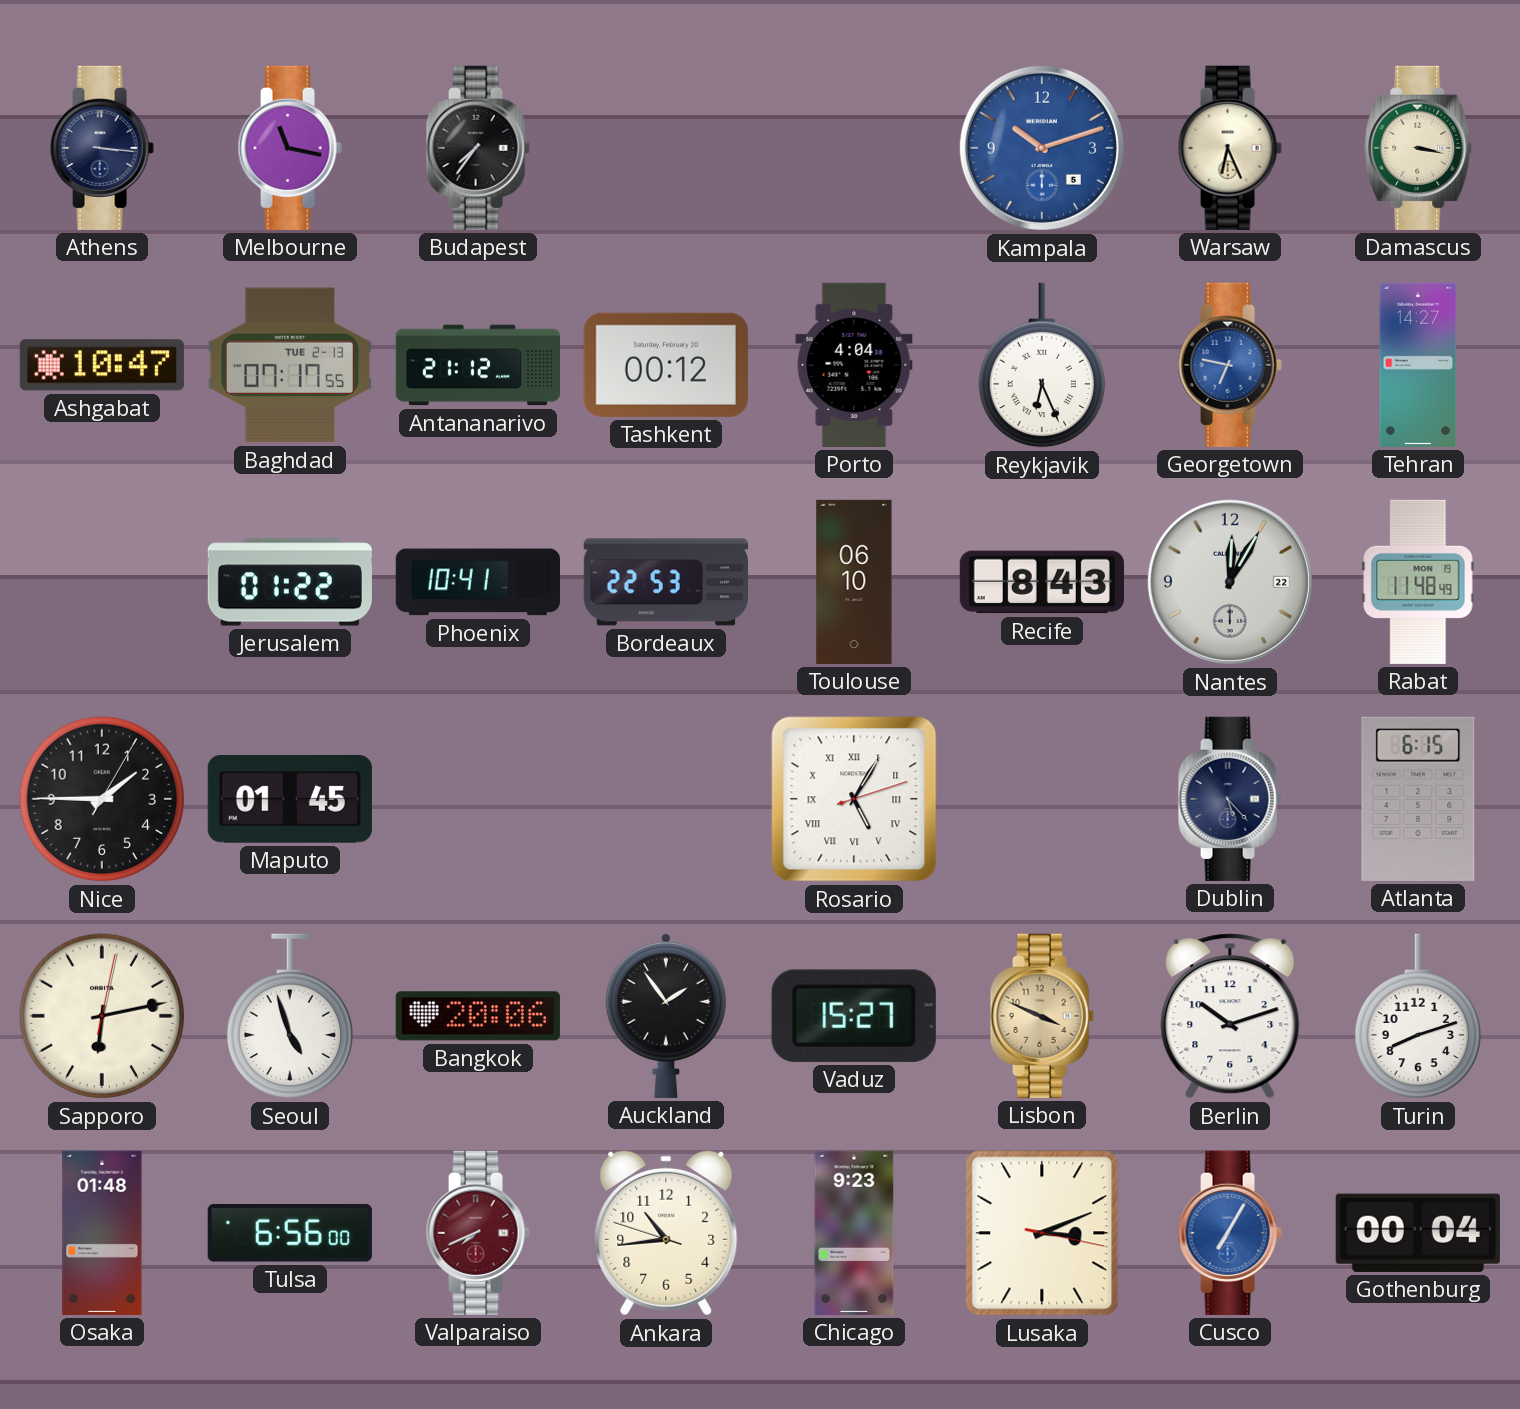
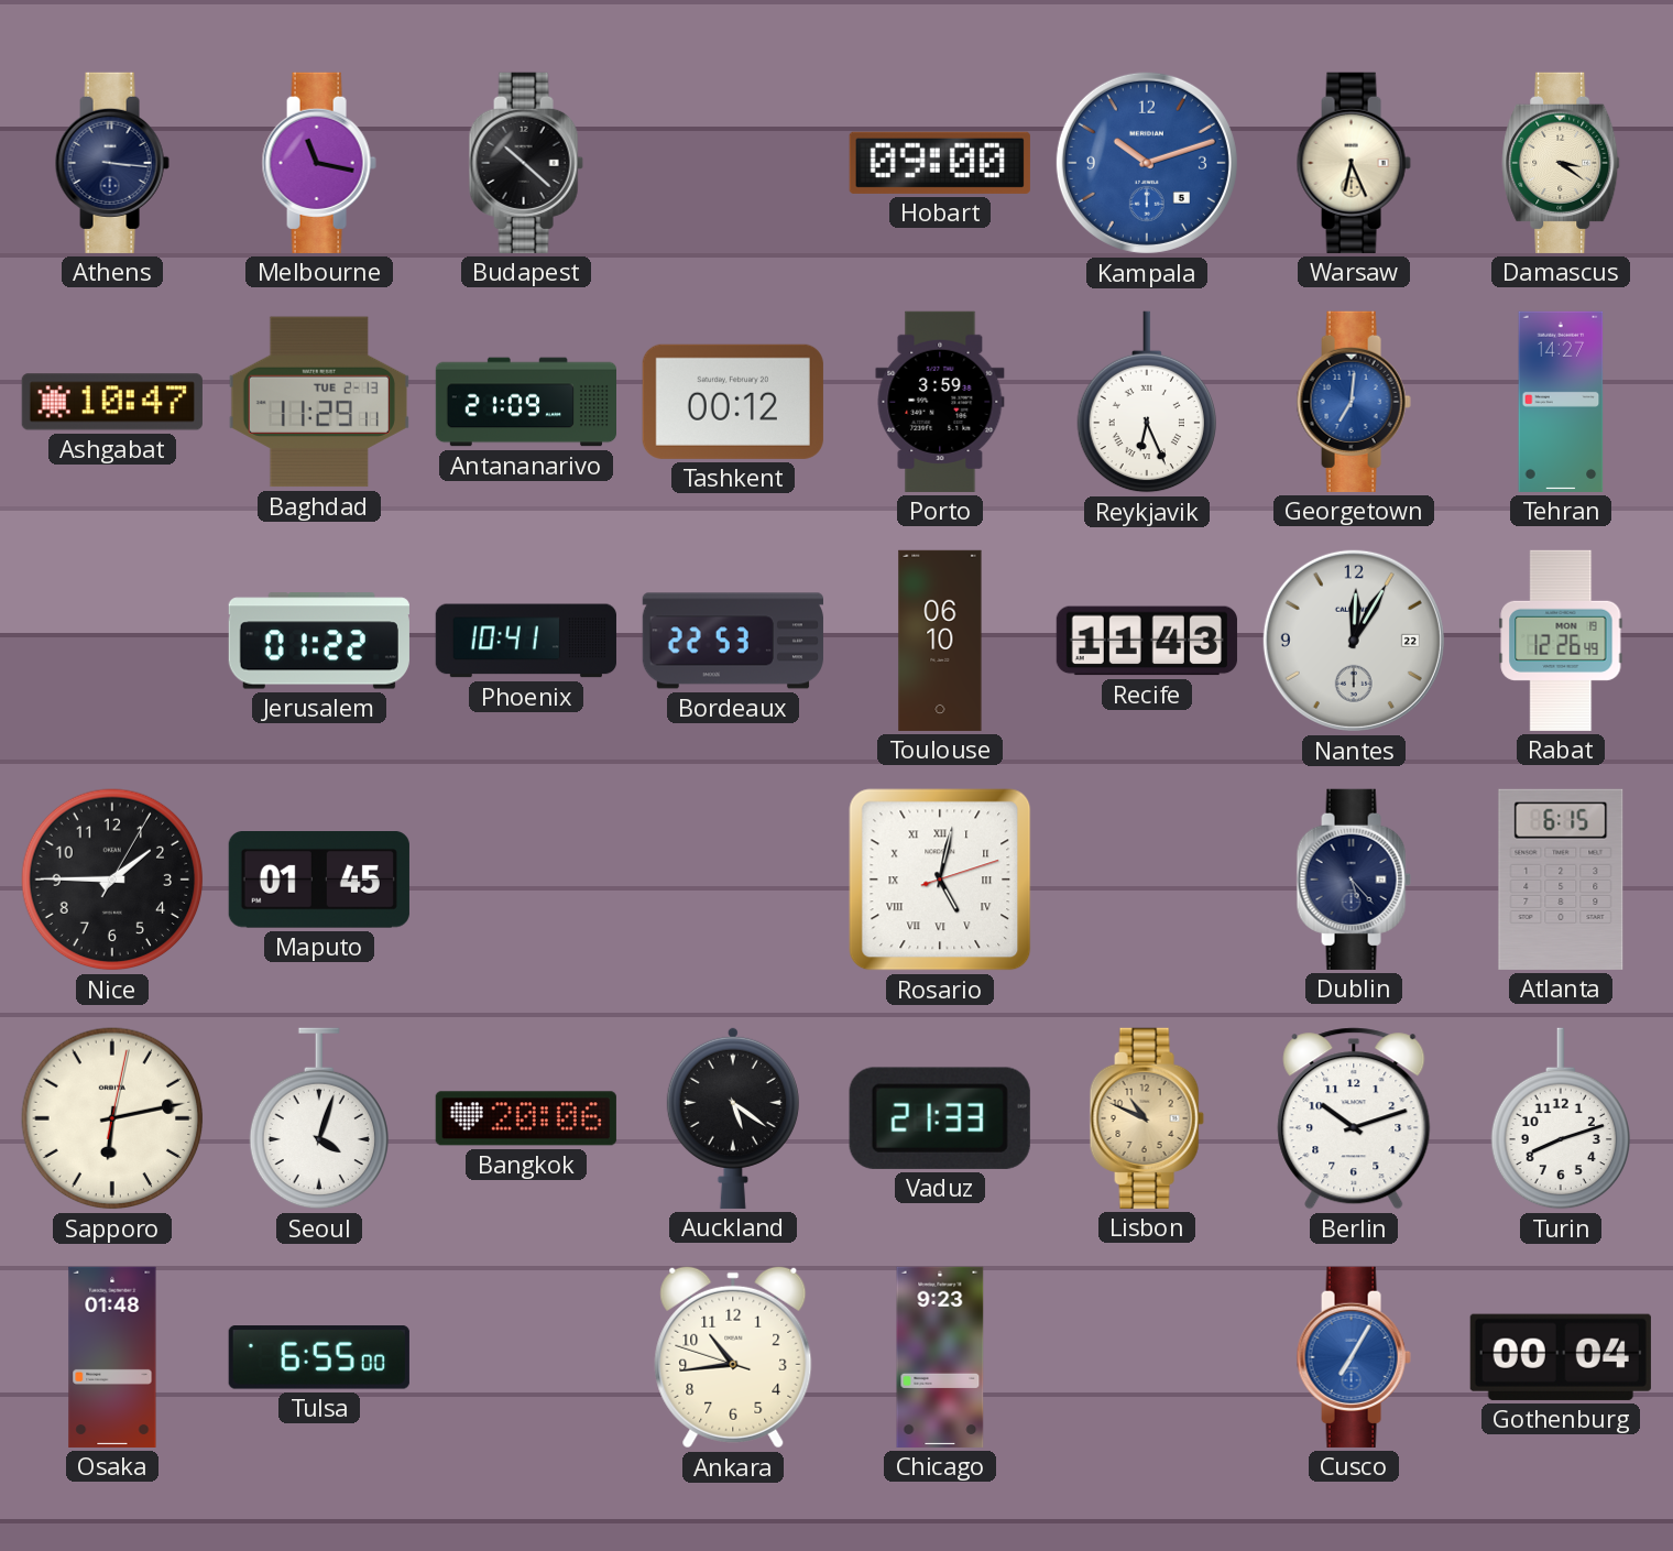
Budapest: 7:36 -> 10:22 (526, 163)
Hobart: none -> 09:00 (940, 163)
Damascus: 3:17 -> 3:21 (1561, 163)
Baghdad: 07:17 -> 11:29 (319, 402)
Antananarivo: 21:12 -> 21:09 (525, 402)
Porto: 4:04 -> 3:59 (940, 402)
Georgetown: 6:47 -> 7:01 (1354, 402)
Recife: 8:43 -> 11:43 (1147, 641)
Rabat: 11:48 -> 12:26 (1561, 641)
Rosario: 5:05 -> 5:02 (940, 880)
Seoul: 4:57 -> 4:03 (318, 1118)
Auckland: 1:54 -> 5:21 (733, 1117)
Vaduz: 15:27 -> 21:33 (940, 1118)
Lisbon: 3:49 -> 10:49 (1147, 1118)
Tulsa: 6:56 -> 6:55 (319, 1357)
Valparaiso: 7:41 -> none (478, 1233)
Lusaka: 3:11 -> none (1042, 1233)
